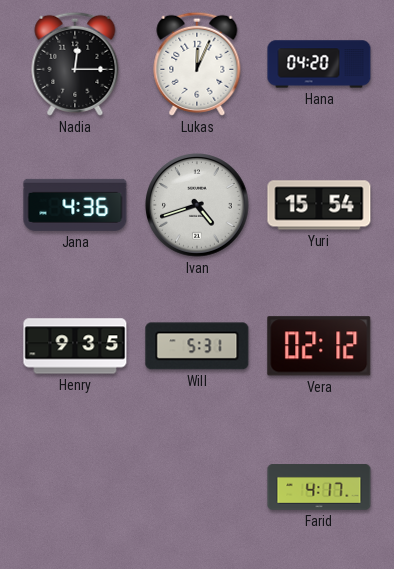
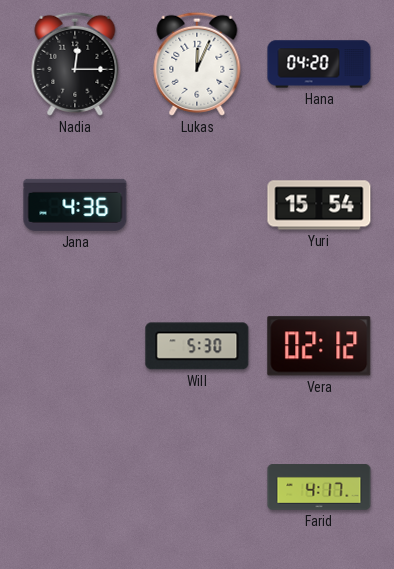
Ivan: 4:42 -> none (197, 205)
Henry: 9:35 -> none (75, 346)
Will: 5:31 -> 5:30 (197, 346)
